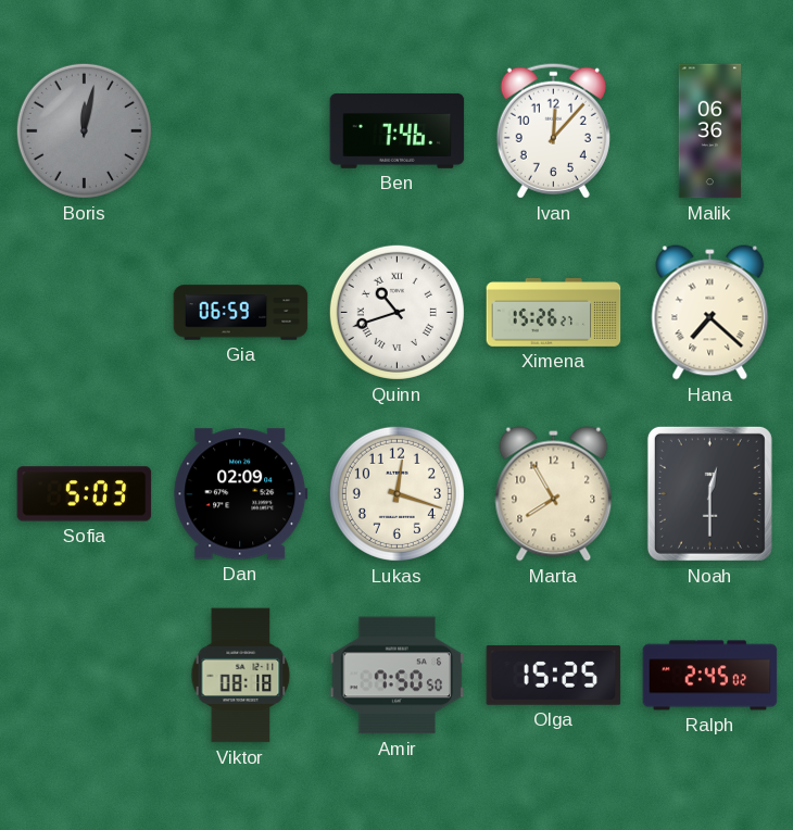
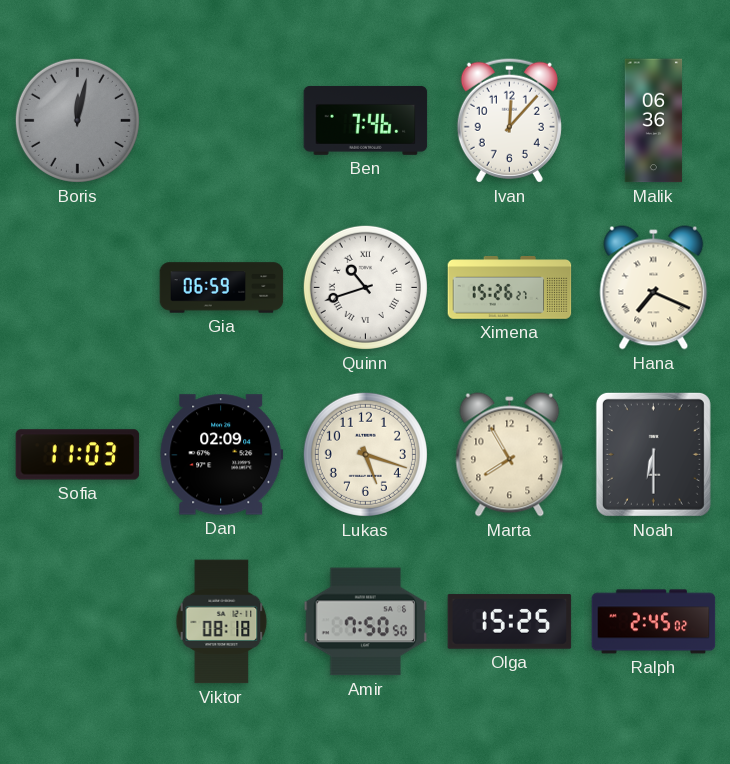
Hana: 7:22 -> 7:19 (654, 288)
Sofia: 5:03 -> 11:03 (78, 455)
Lukas: 12:18 -> 5:18 (365, 454)
Noah: 12:30 -> 6:30 (653, 454)
